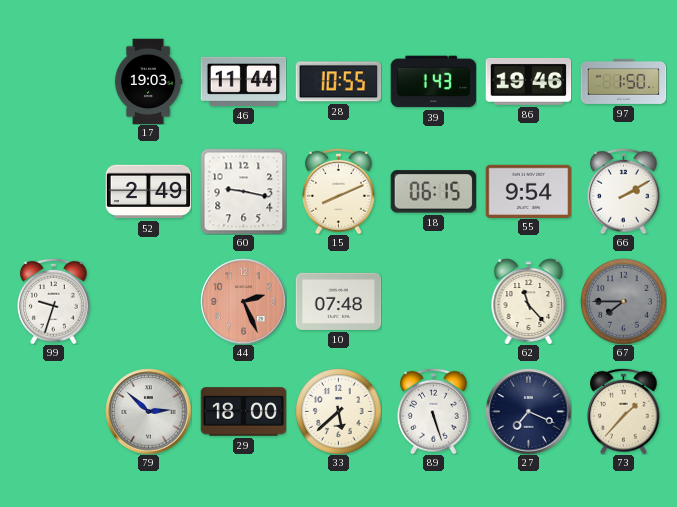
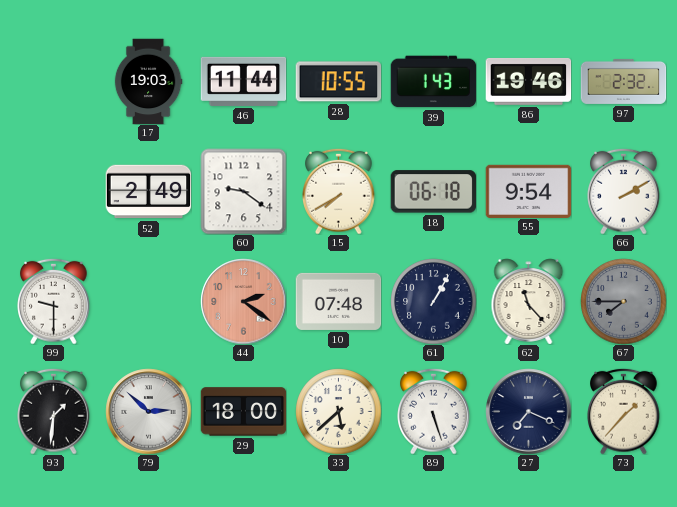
97: 1:50 -> 2:32 (623, 81)
60: 9:17 -> 9:21 (243, 191)
15: 8:11 -> 7:40 (339, 191)
18: 06:15 -> 06:18 (433, 192)
99: 9:33 -> 9:30 (54, 301)
44: 2:26 -> 2:21 (243, 301)
61: none -> 1:05 (433, 301)
93: none -> 1:31 (54, 411)
